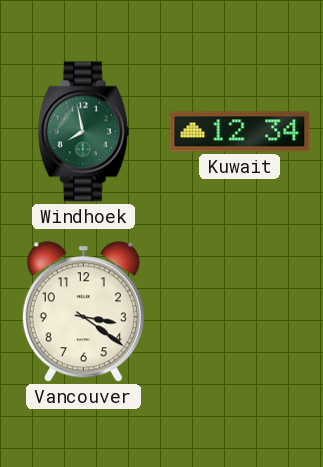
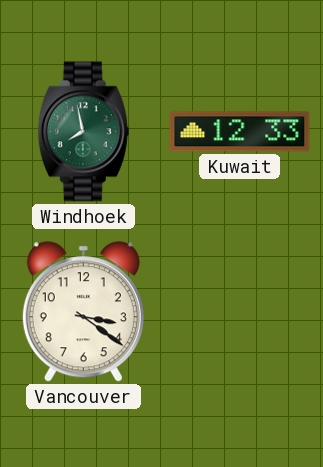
Kuwait: 12:34 -> 12:33 (240, 132)
